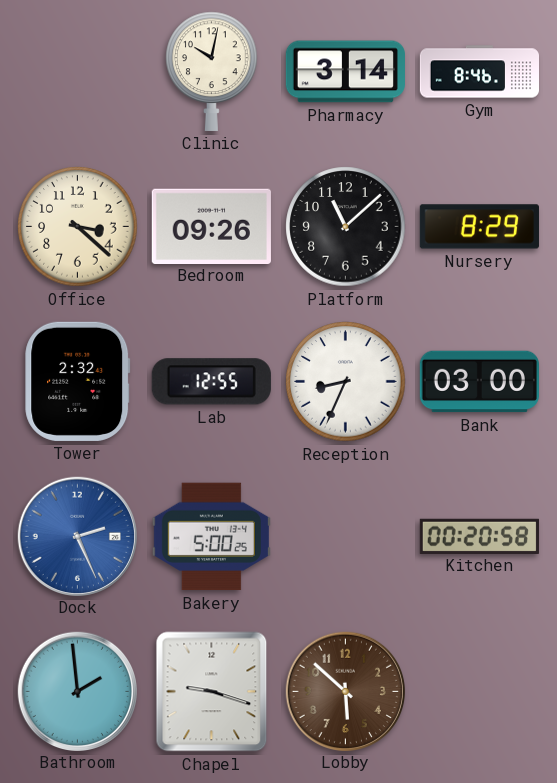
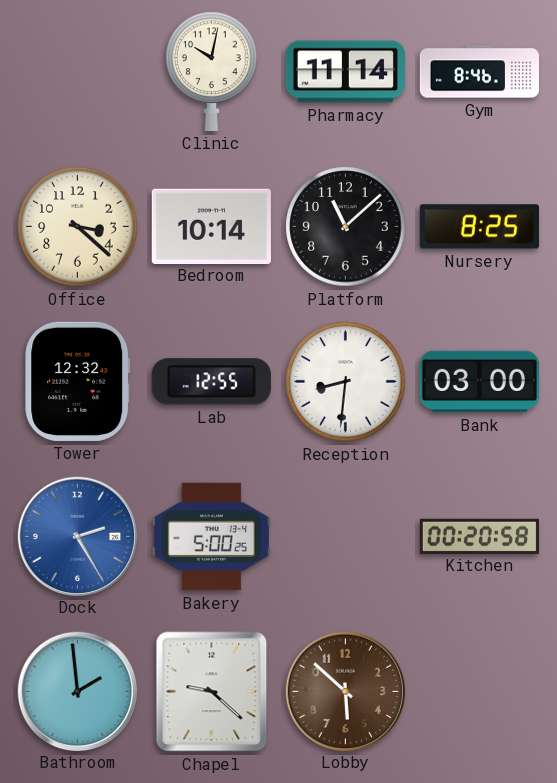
Pharmacy: 3:14 -> 11:14 (345, 72)
Bedroom: 09:26 -> 10:14 (211, 226)
Nursery: 8:29 -> 8:25 (479, 227)
Tower: 2:32 -> 12:32 (78, 381)
Reception: 8:34 -> 8:31 (346, 382)
Dock: 2:26 -> 2:25 (77, 536)
Chapel: 9:18 -> 9:22 (212, 692)
